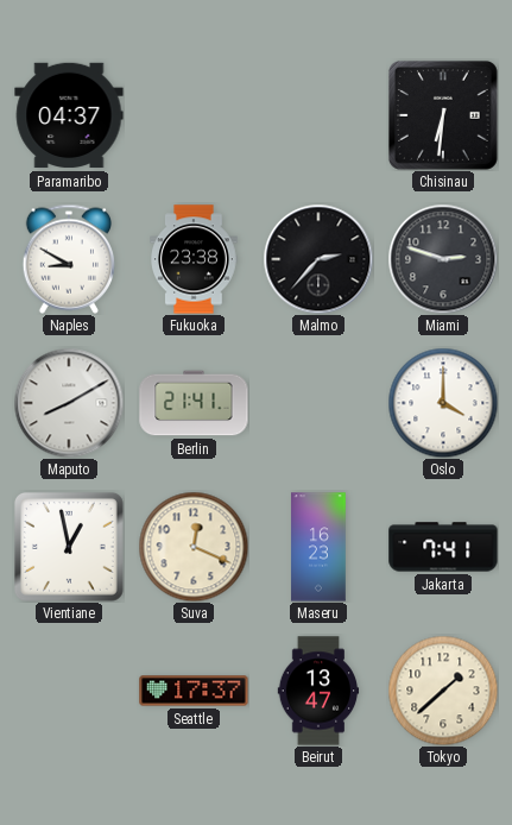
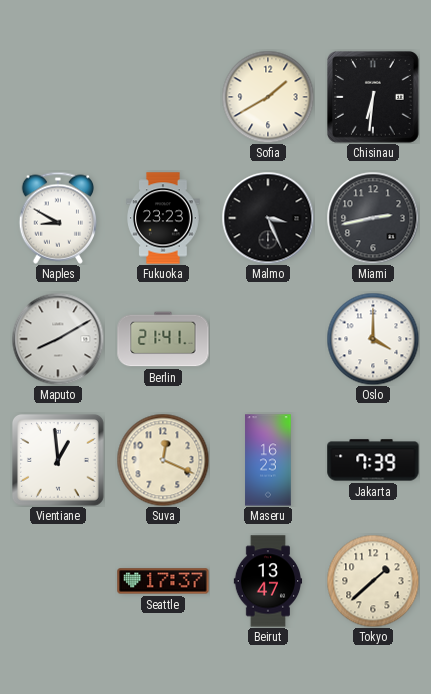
Paramaribo: 04:37 -> none (69, 115)
Sofia: none -> 1:40 (268, 97)
Fukuoka: 23:38 -> 23:23 (163, 218)
Malmo: 2:37 -> 3:26 (268, 218)
Miami: 2:48 -> 2:43 (373, 218)
Vientiane: 12:58 -> 12:59 (58, 460)
Jakarta: 7:41 -> 7:39 (373, 460)
